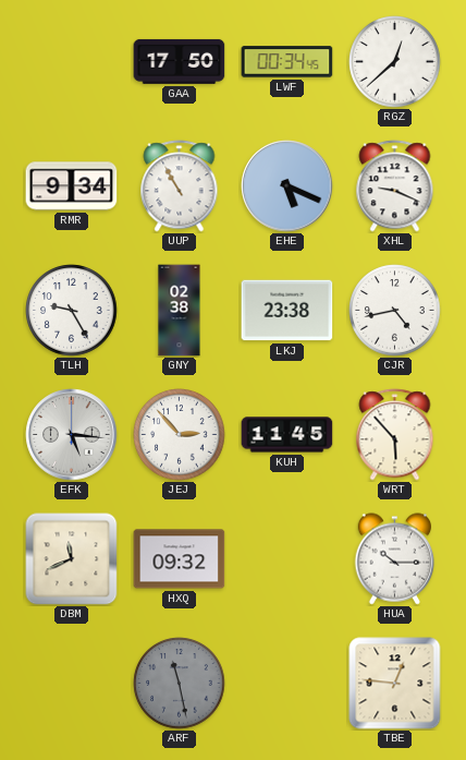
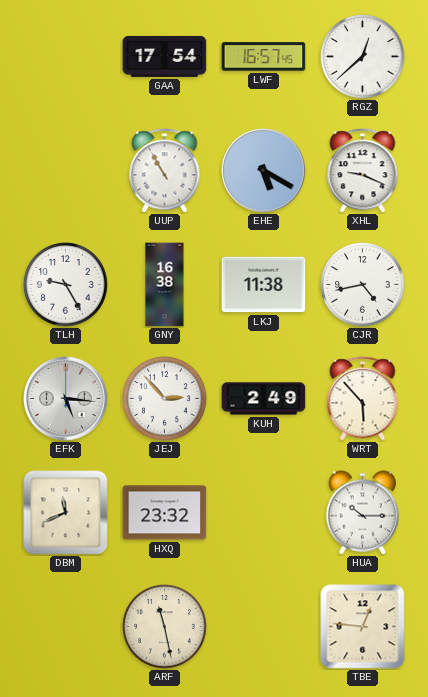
GAA: 17:50 -> 17:54 (165, 56)
LWF: 00:34 -> 16:57 (264, 57)
RMR: 9:34 -> none (72, 186)
EHE: 5:19 -> 5:20 (264, 171)
GNY: 02:38 -> 16:38 (165, 285)
LKJ: 23:38 -> 11:38 (264, 285)
KUH: 11:45 -> 2:49 (264, 399)
HXQ: 09:32 -> 23:32 (165, 513)
ARF dial: grey -> cream (165, 627)
